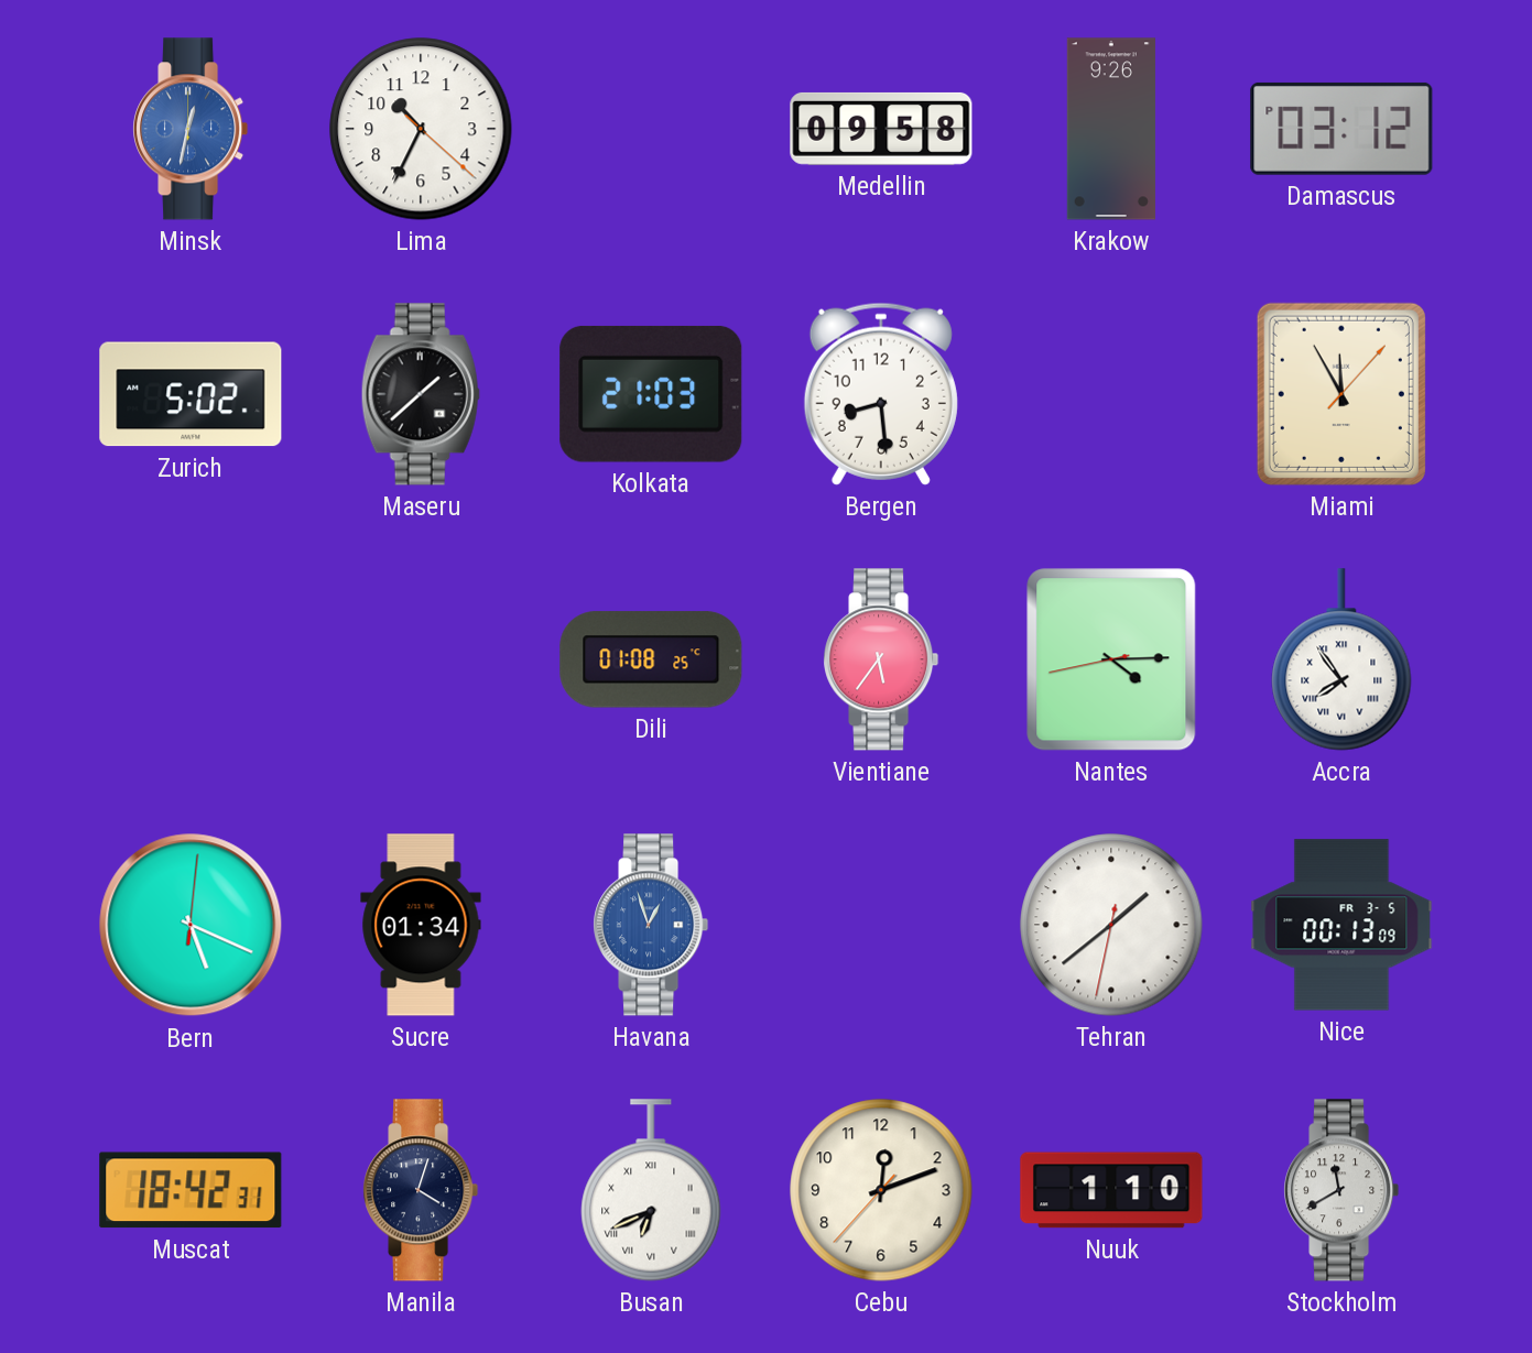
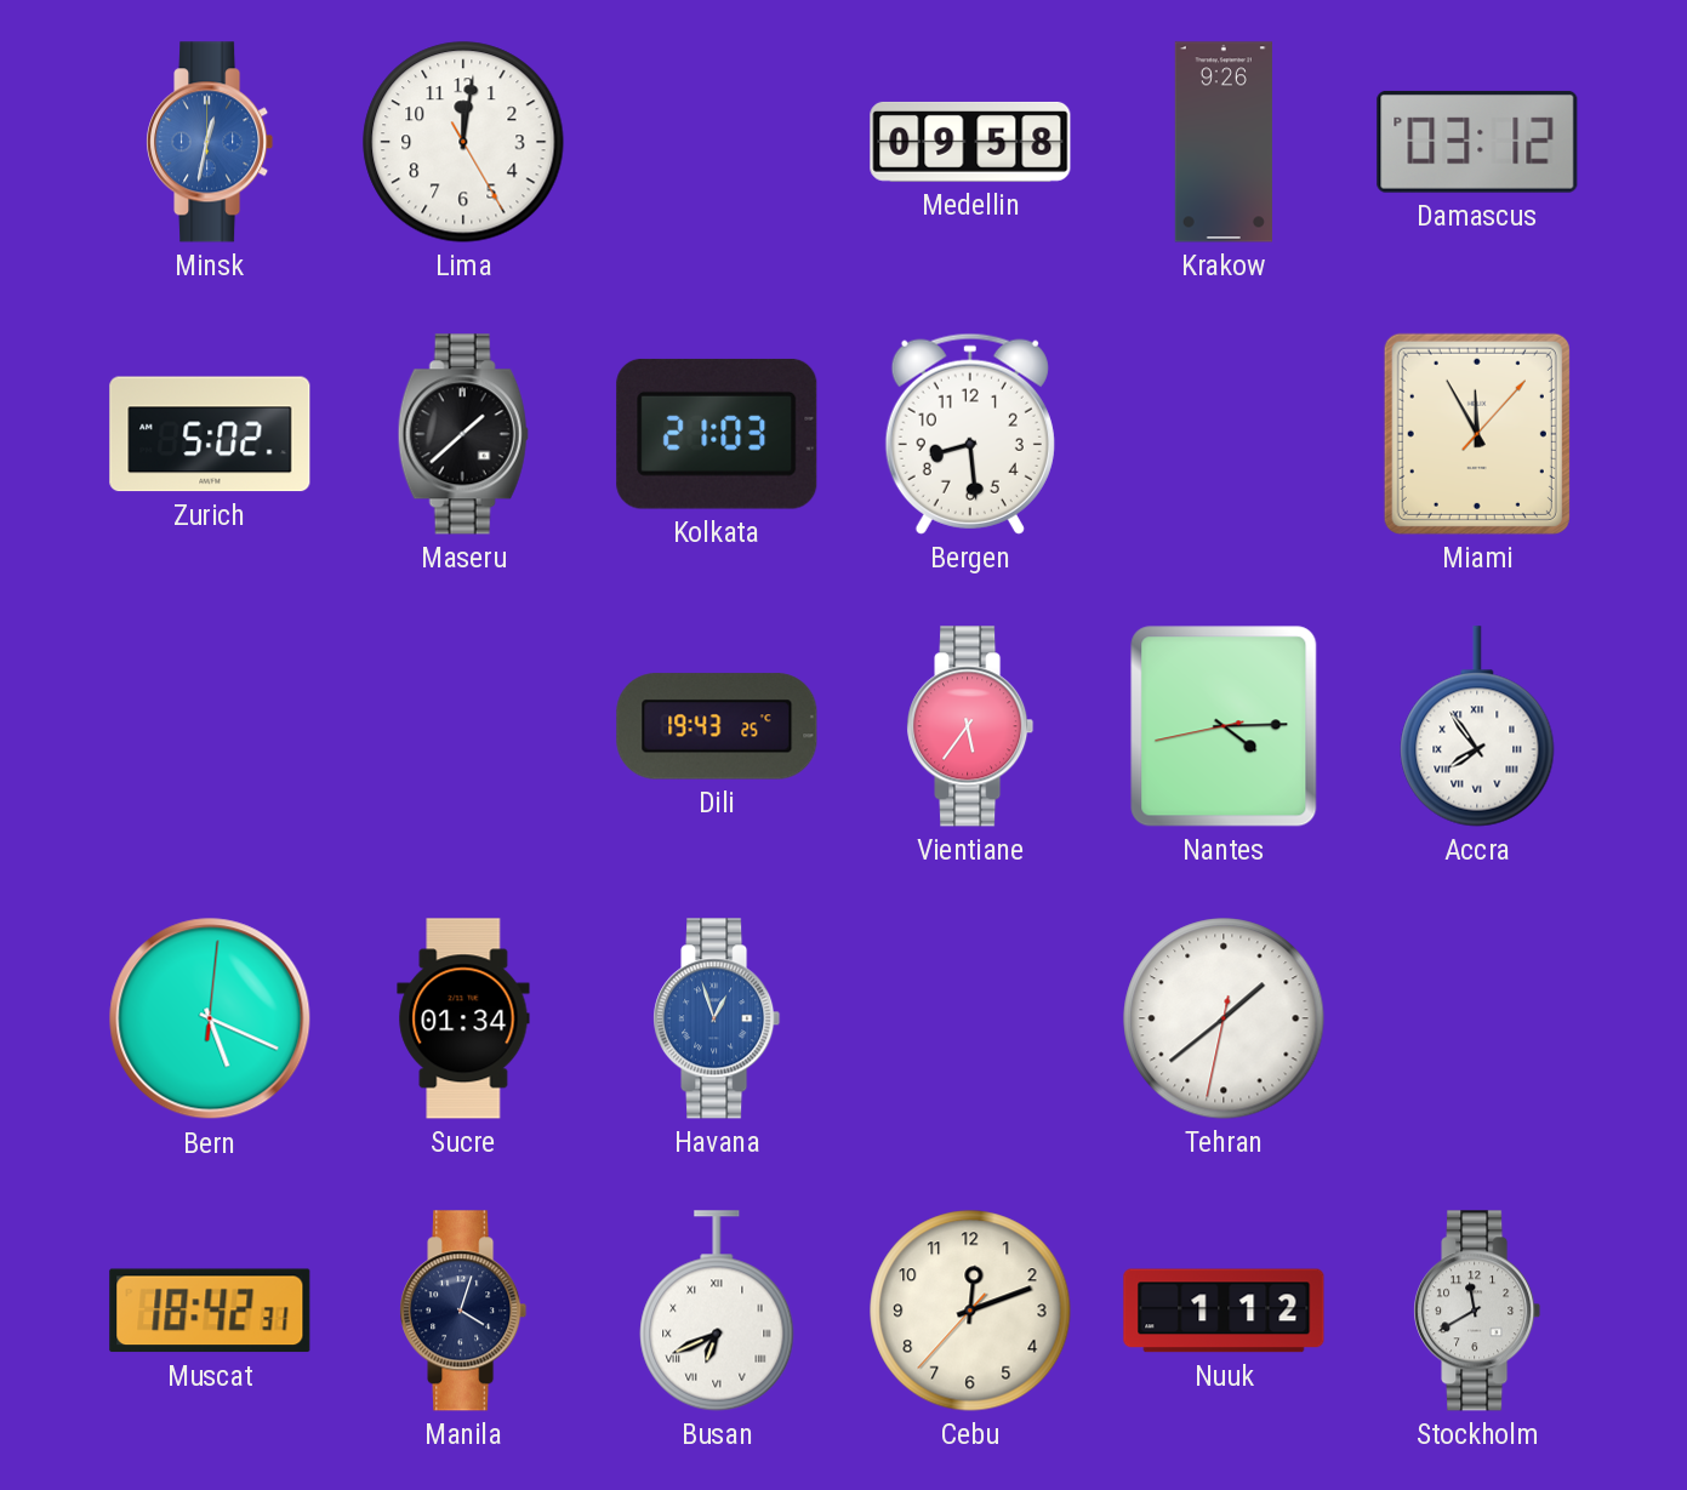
Lima: 10:34 -> 12:01 (463, 142)
Dili: 01:08 -> 19:43 (717, 726)
Nice: 00:13 -> none (1341, 925)
Nuuk: 1:10 -> 1:12 (1224, 1311)
